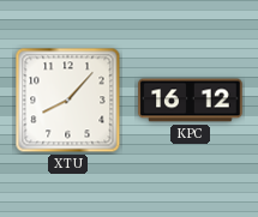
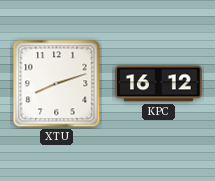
XTU: 8:07 -> 8:12 (57, 84)
